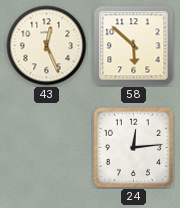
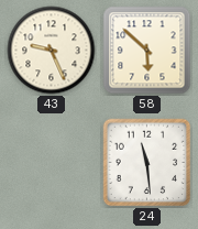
43: 12:26 -> 9:26 (52, 51)
24: 12:14 -> 11:29 (147, 163)
